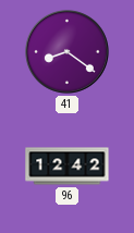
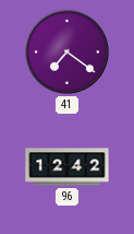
41: 8:21 -> 7:21 (68, 52)
